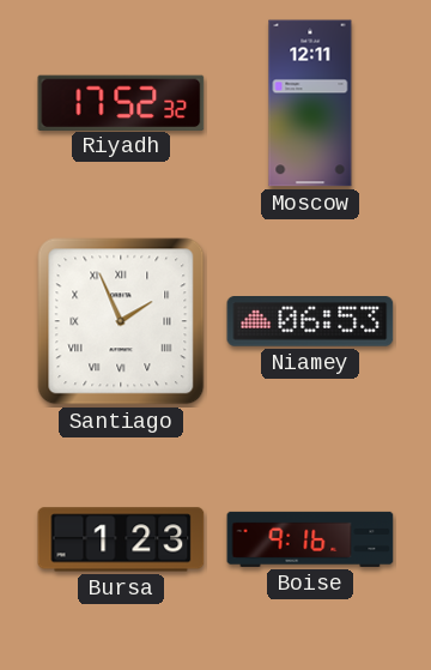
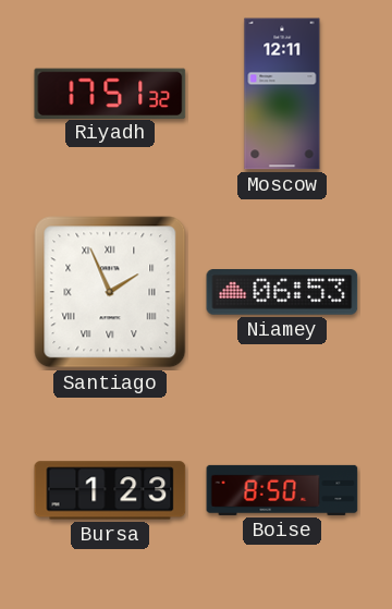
Riyadh: 17:52 -> 17:51 (110, 93)
Boise: 9:16 -> 8:50 (282, 490)
